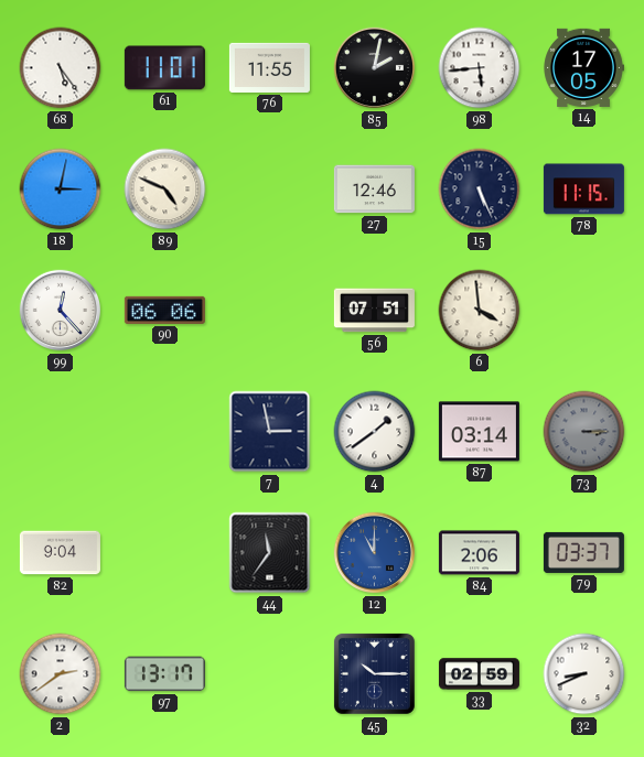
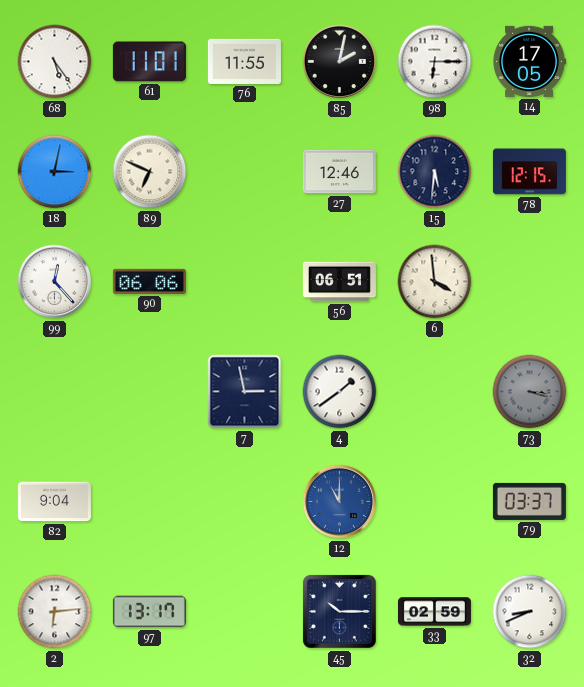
98: 5:44 -> 6:15 (435, 62)
89: 4:49 -> 6:49 (150, 172)
15: 5:26 -> 5:31 (435, 172)
78: 11:15 -> 12:15 (529, 172)
56: 07:51 -> 06:51 (339, 282)
87: 03:14 -> none (479, 432)
73: 3:15 -> 3:17 (530, 392)
44: 11:36 -> none (270, 553)
84: 2:06 -> none (479, 553)
2: 2:39 -> 6:14 (55, 612)
